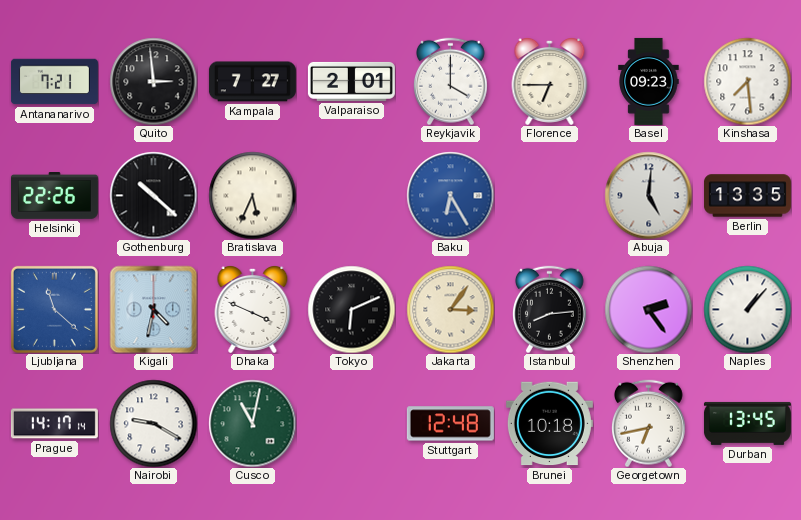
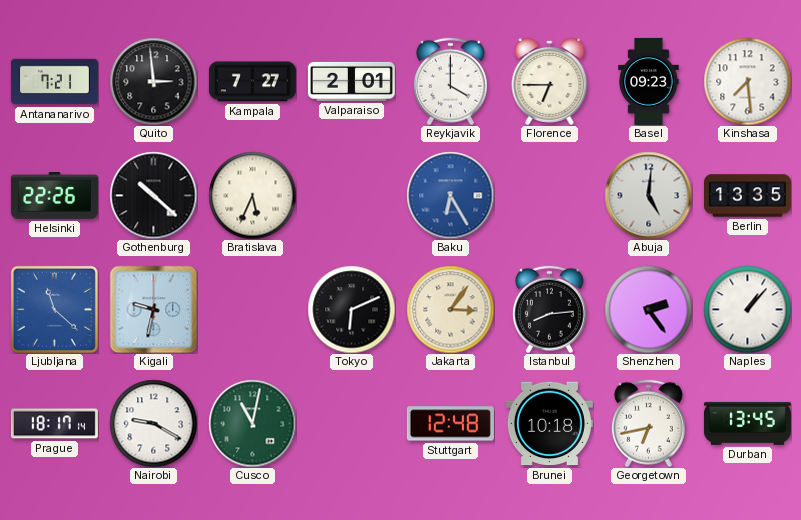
Kigali: 4:32 -> 9:32 (153, 309)
Dhaka: 3:49 -> none (253, 310)
Prague: 14:17 -> 18:17 (54, 424)
